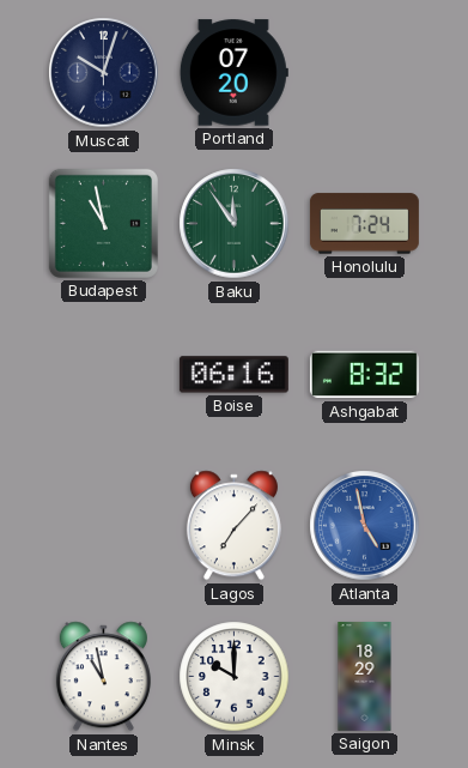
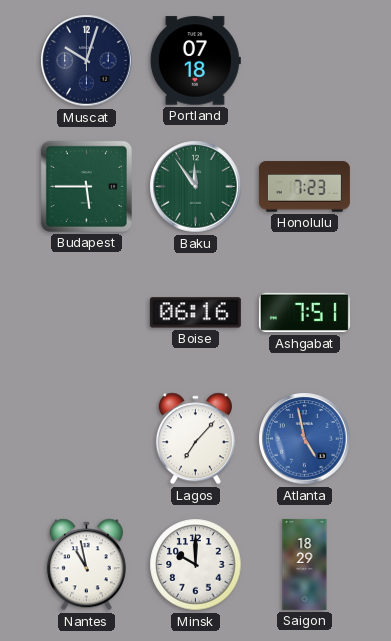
Portland: 07:20 -> 07:18 (195, 61)
Budapest: 10:58 -> 5:45 (86, 186)
Honolulu: 7:24 -> 7:23 (304, 187)
Ashgabat: 8:32 -> 7:51 (304, 313)
